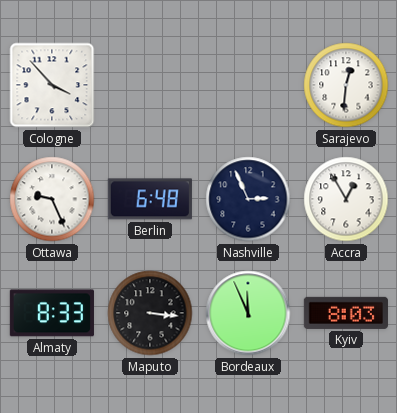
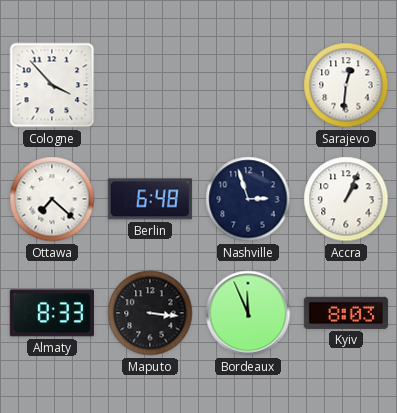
Ottawa: 9:26 -> 7:22 (52, 199)
Nashville: 2:56 -> 2:57 (248, 199)
Accra: 12:55 -> 1:04 (346, 199)
